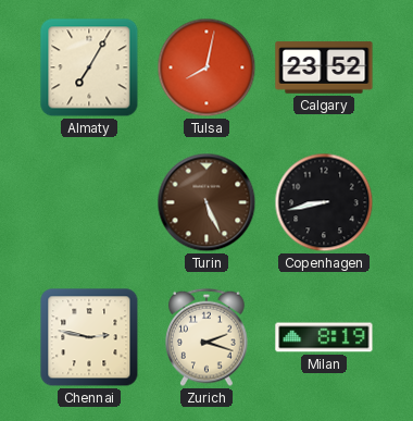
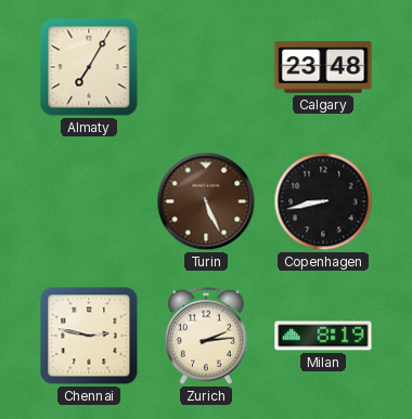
Tulsa: 8:02 -> none (206, 67)
Calgary: 23:52 -> 23:48 (323, 67)
Zurich: 2:18 -> 2:14 (207, 336)
